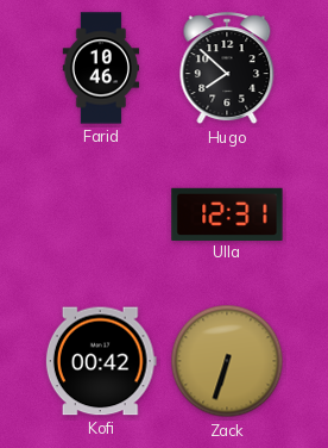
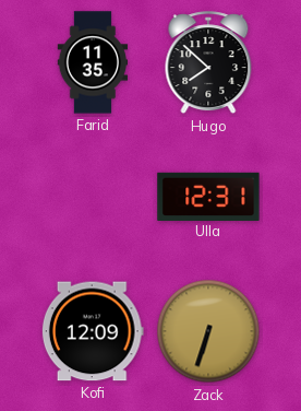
Farid: 10:46 -> 11:35 (93, 62)
Kofi: 00:42 -> 12:09 (93, 331)
